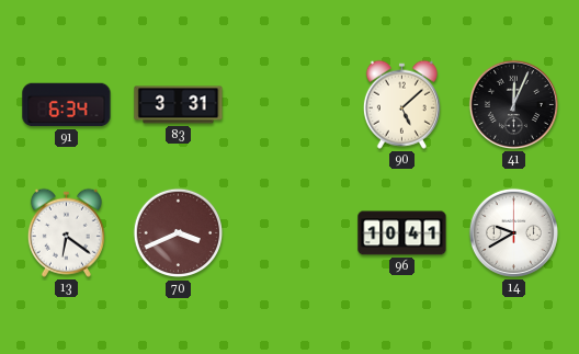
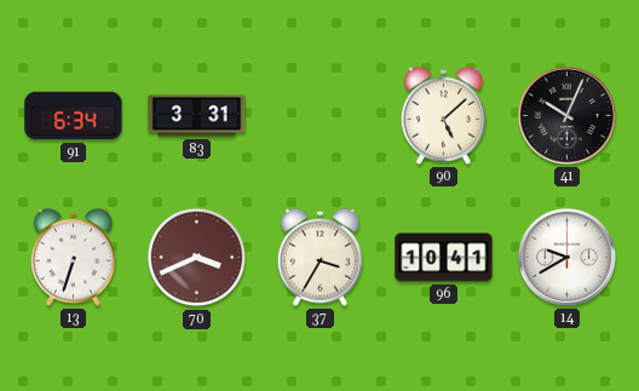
41: 12:04 -> 10:04 (566, 115)
13: 6:21 -> 6:33 (73, 257)
37: none -> 3:35 (319, 257)
